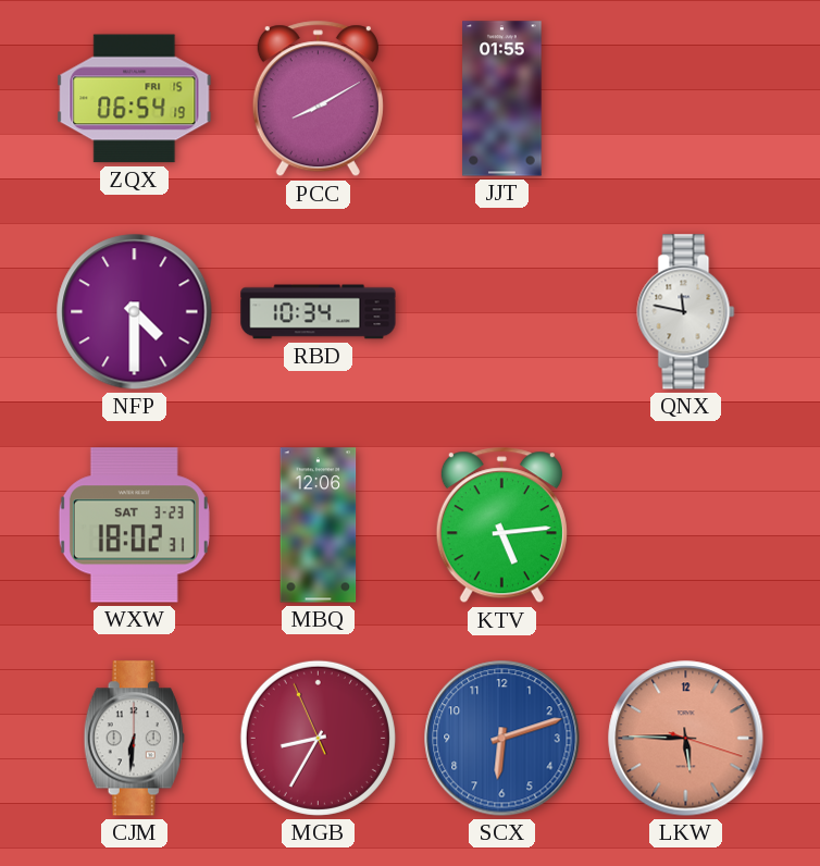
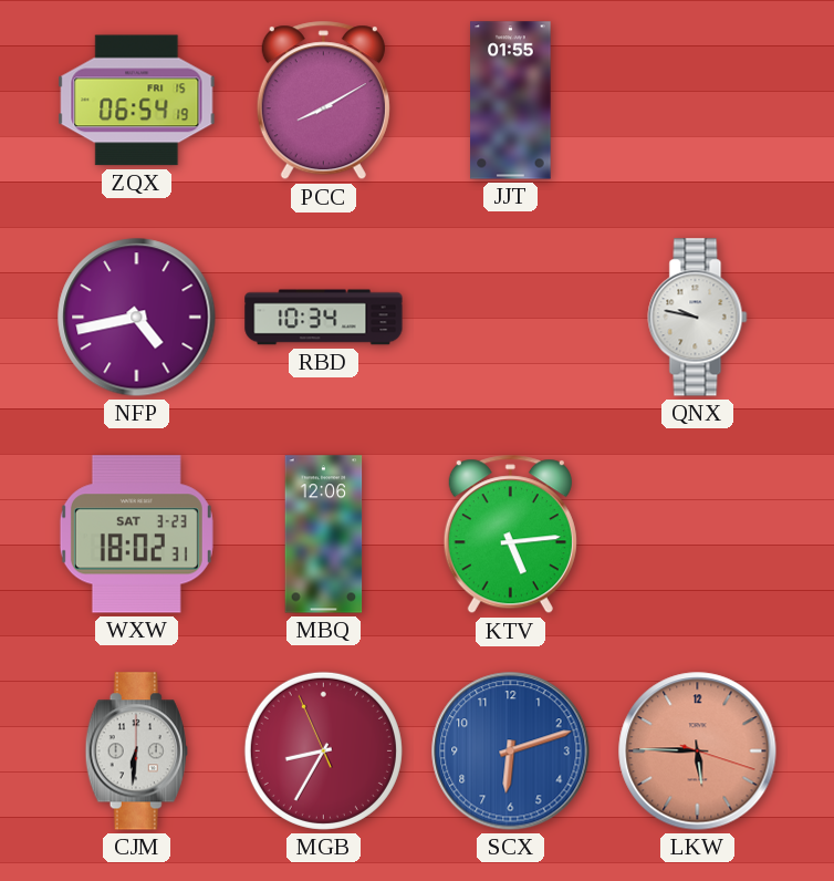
NFP: 4:30 -> 4:43 (137, 318)
QNX: 11:47 -> 9:47 (698, 318)
